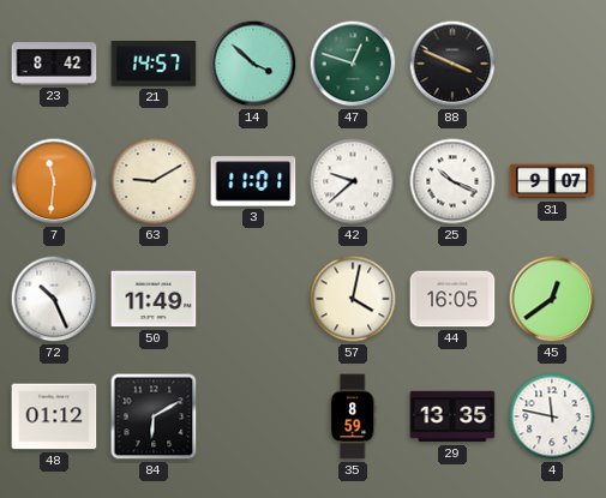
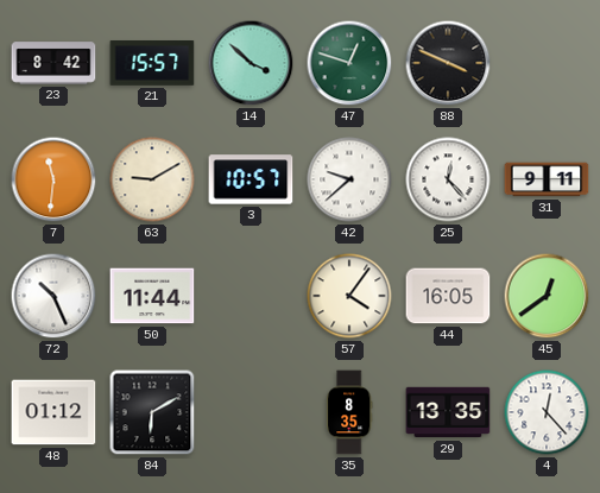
21: 14:57 -> 15:57 (152, 63)
3: 11:01 -> 10:57 (251, 179)
25: 10:19 -> 12:23 (448, 179)
31: 9:07 -> 9:11 (547, 179)
50: 11:49 -> 11:44 (152, 296)
57: 4:02 -> 4:06 (349, 296)
35: 8:59 -> 8:35 (349, 412)
4: 11:47 -> 12:23 (547, 412)
